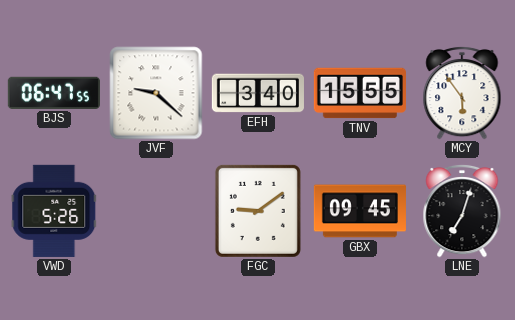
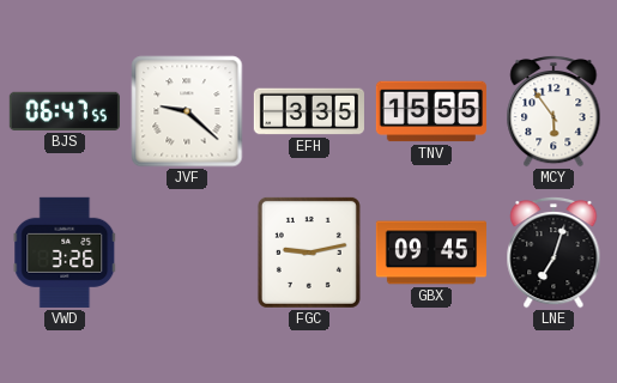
EFH: 3:40 -> 3:35 (309, 111)
VWD: 5:26 -> 3:26 (65, 253)
FGC: 9:09 -> 9:13 (309, 253)
